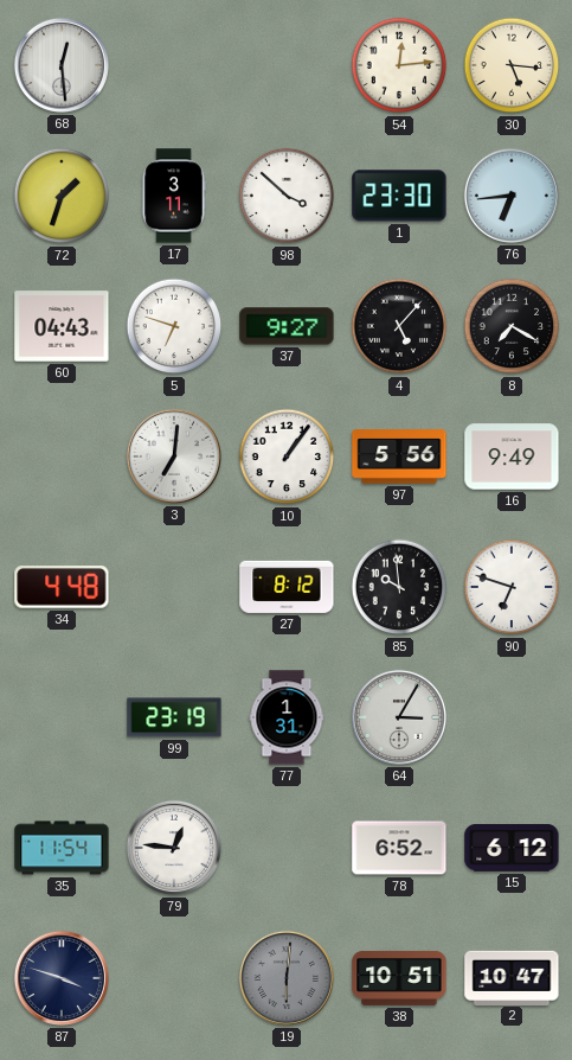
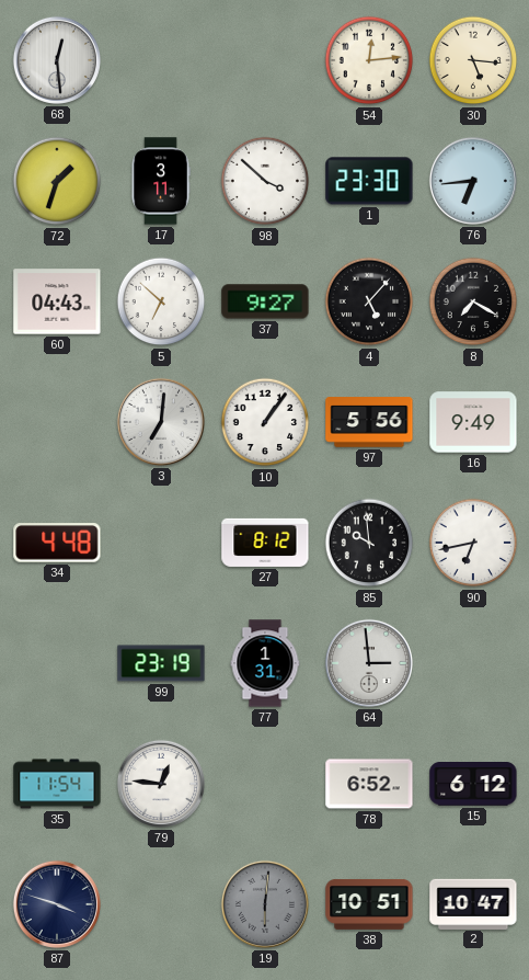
5: 6:48 -> 6:52 (161, 301)
90: 6:48 -> 6:43 (473, 543)
64: 3:05 -> 2:59 (369, 663)
